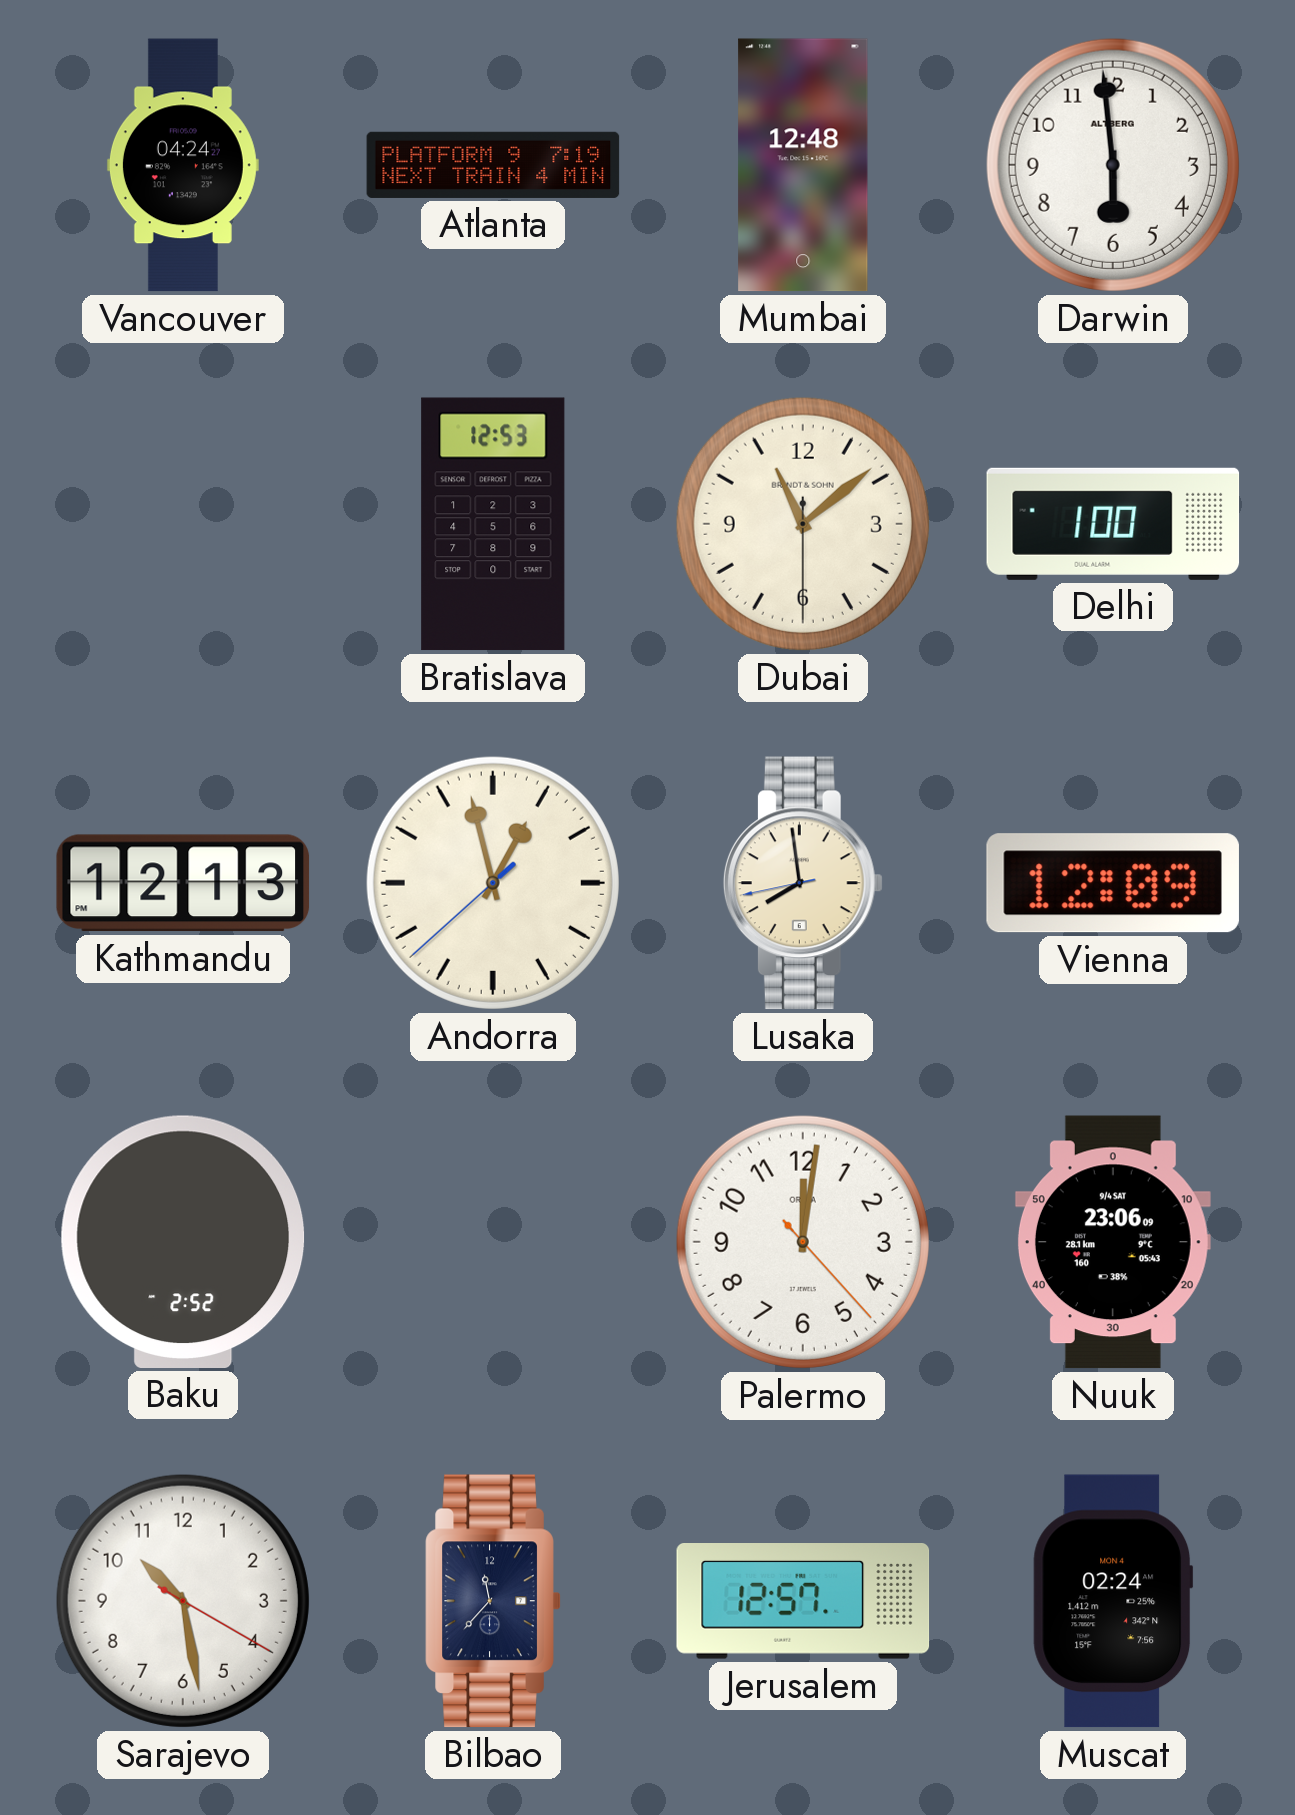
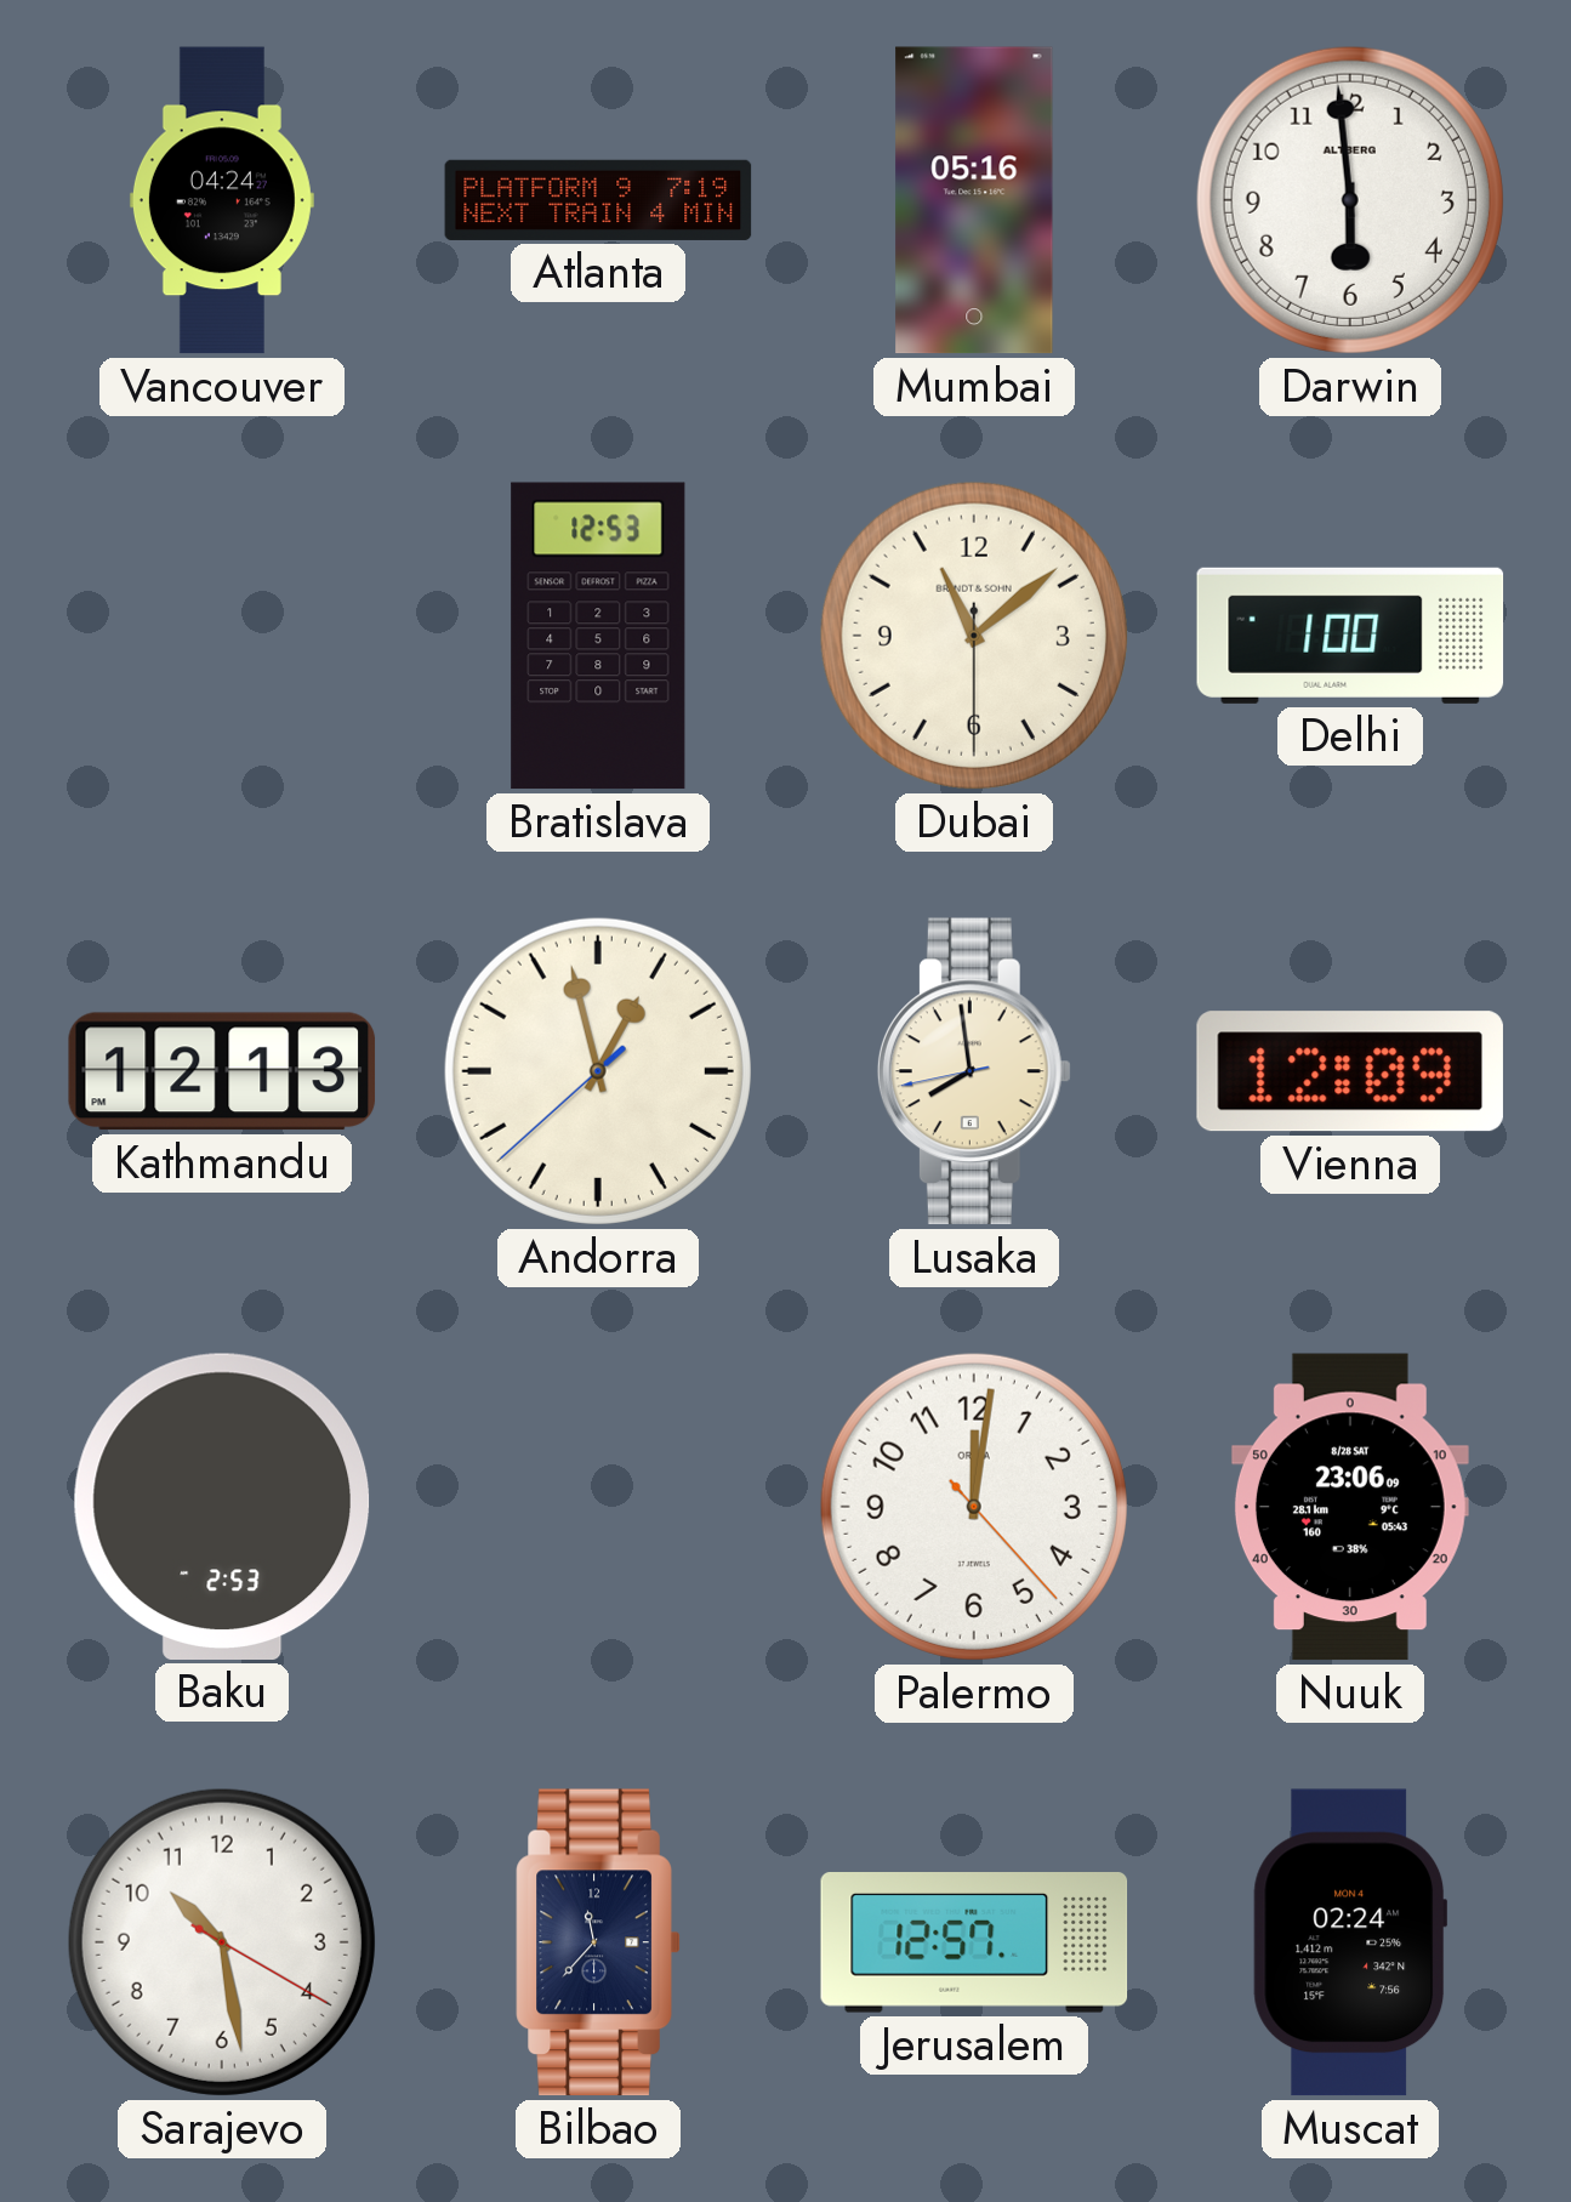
Mumbai: 12:48 -> 05:16 (974, 200)
Baku: 2:52 -> 2:53 (222, 1507)
Nuuk date: 9/4 SAT -> 8/28 SAT (1350, 1507)
